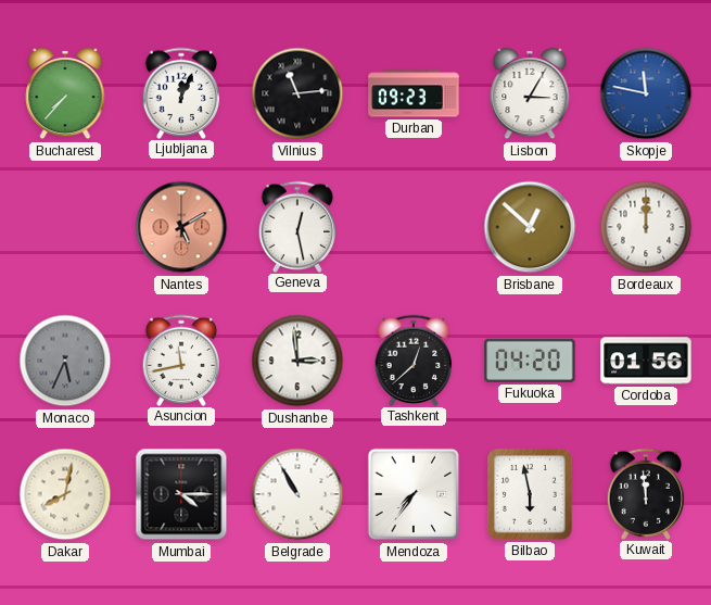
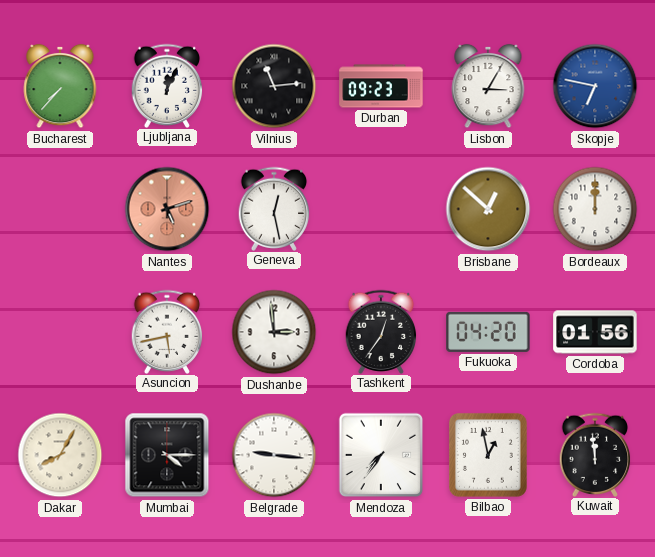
Skopje: 11:47 -> 6:47 (595, 86)
Nantes: 5:10 -> 5:12 (167, 209)
Monaco: 5:34 -> none (65, 361)
Asuncion: 11:43 -> 5:43 (167, 331)
Tashkent: 12:38 -> 12:36 (381, 331)
Dakar: 8:02 -> 8:05 (60, 455)
Belgrade: 10:55 -> 9:16 (274, 455)
Bilbao: 5:58 -> 12:58 (488, 455)
